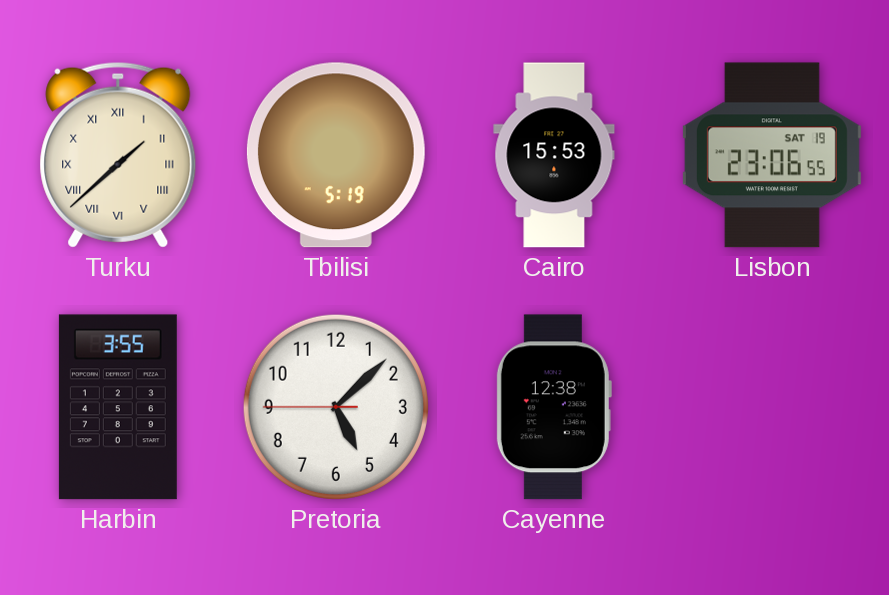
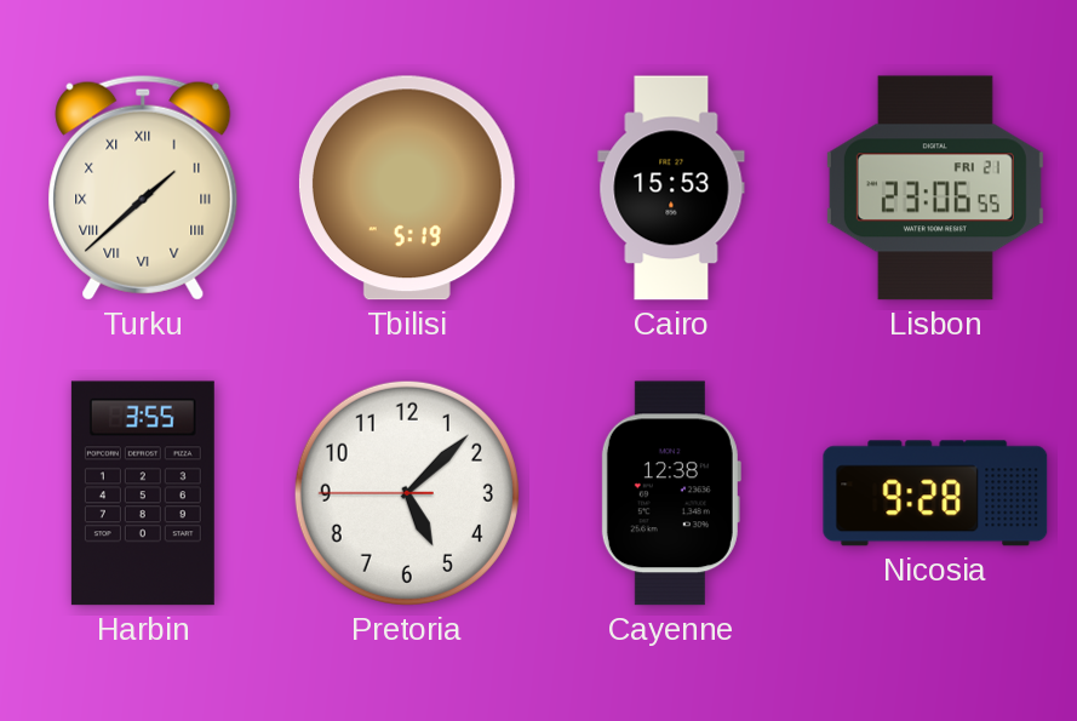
Lisbon date: SAT 19 -> FRI 21 (935, 188)
Nicosia: none -> 9:28 (935, 493)
